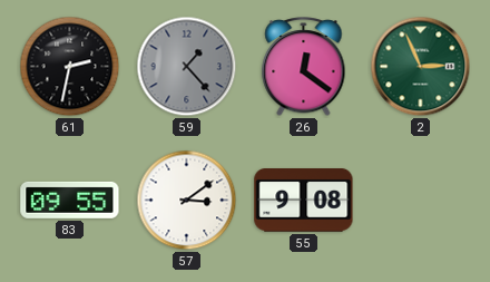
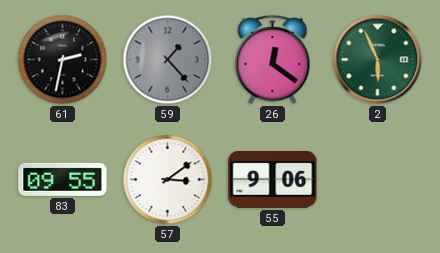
2: 2:56 -> 5:56 (378, 60)
55: 9:08 -> 9:06 (273, 180)
